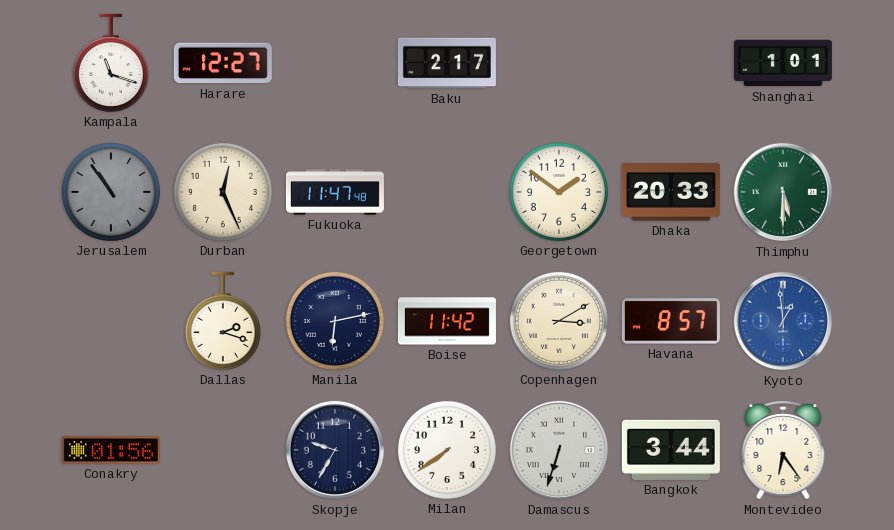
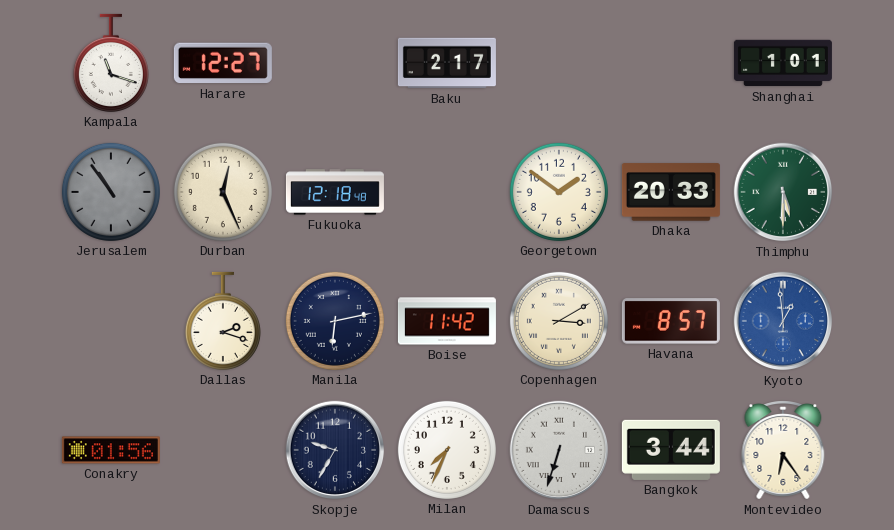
Fukuoka: 11:47 -> 12:18 (335, 192)
Milan: 7:39 -> 7:34 (447, 450)
